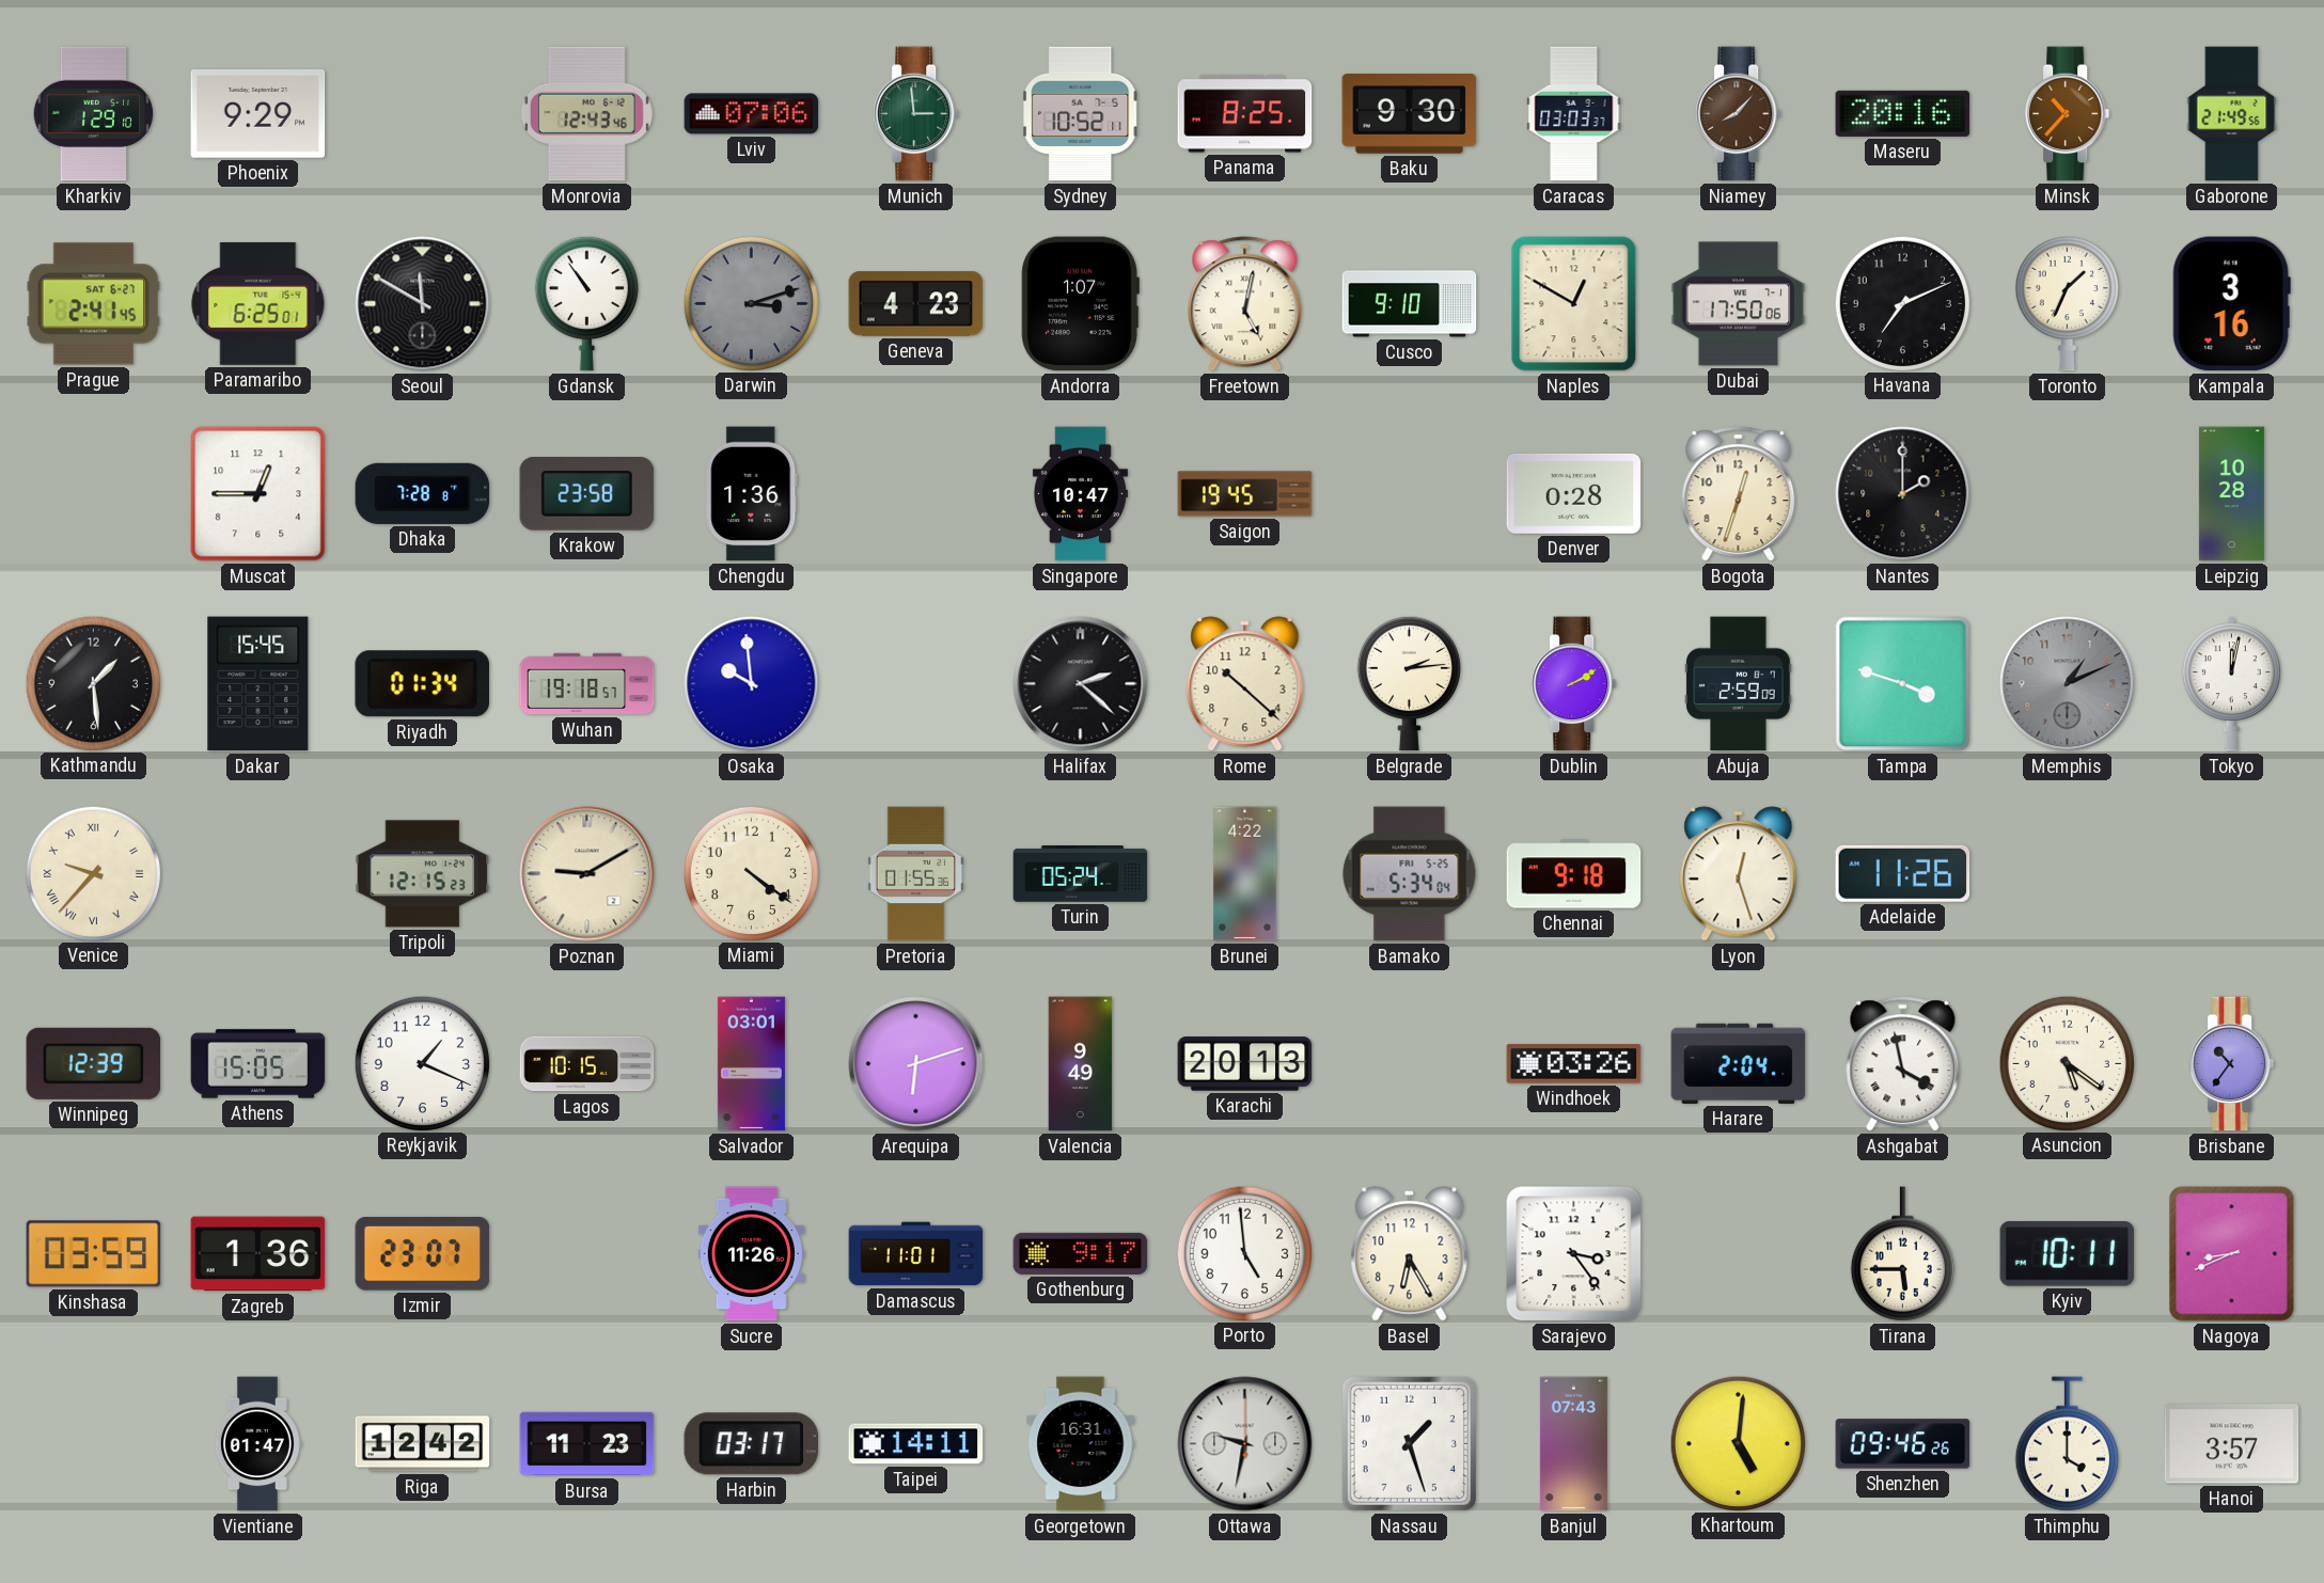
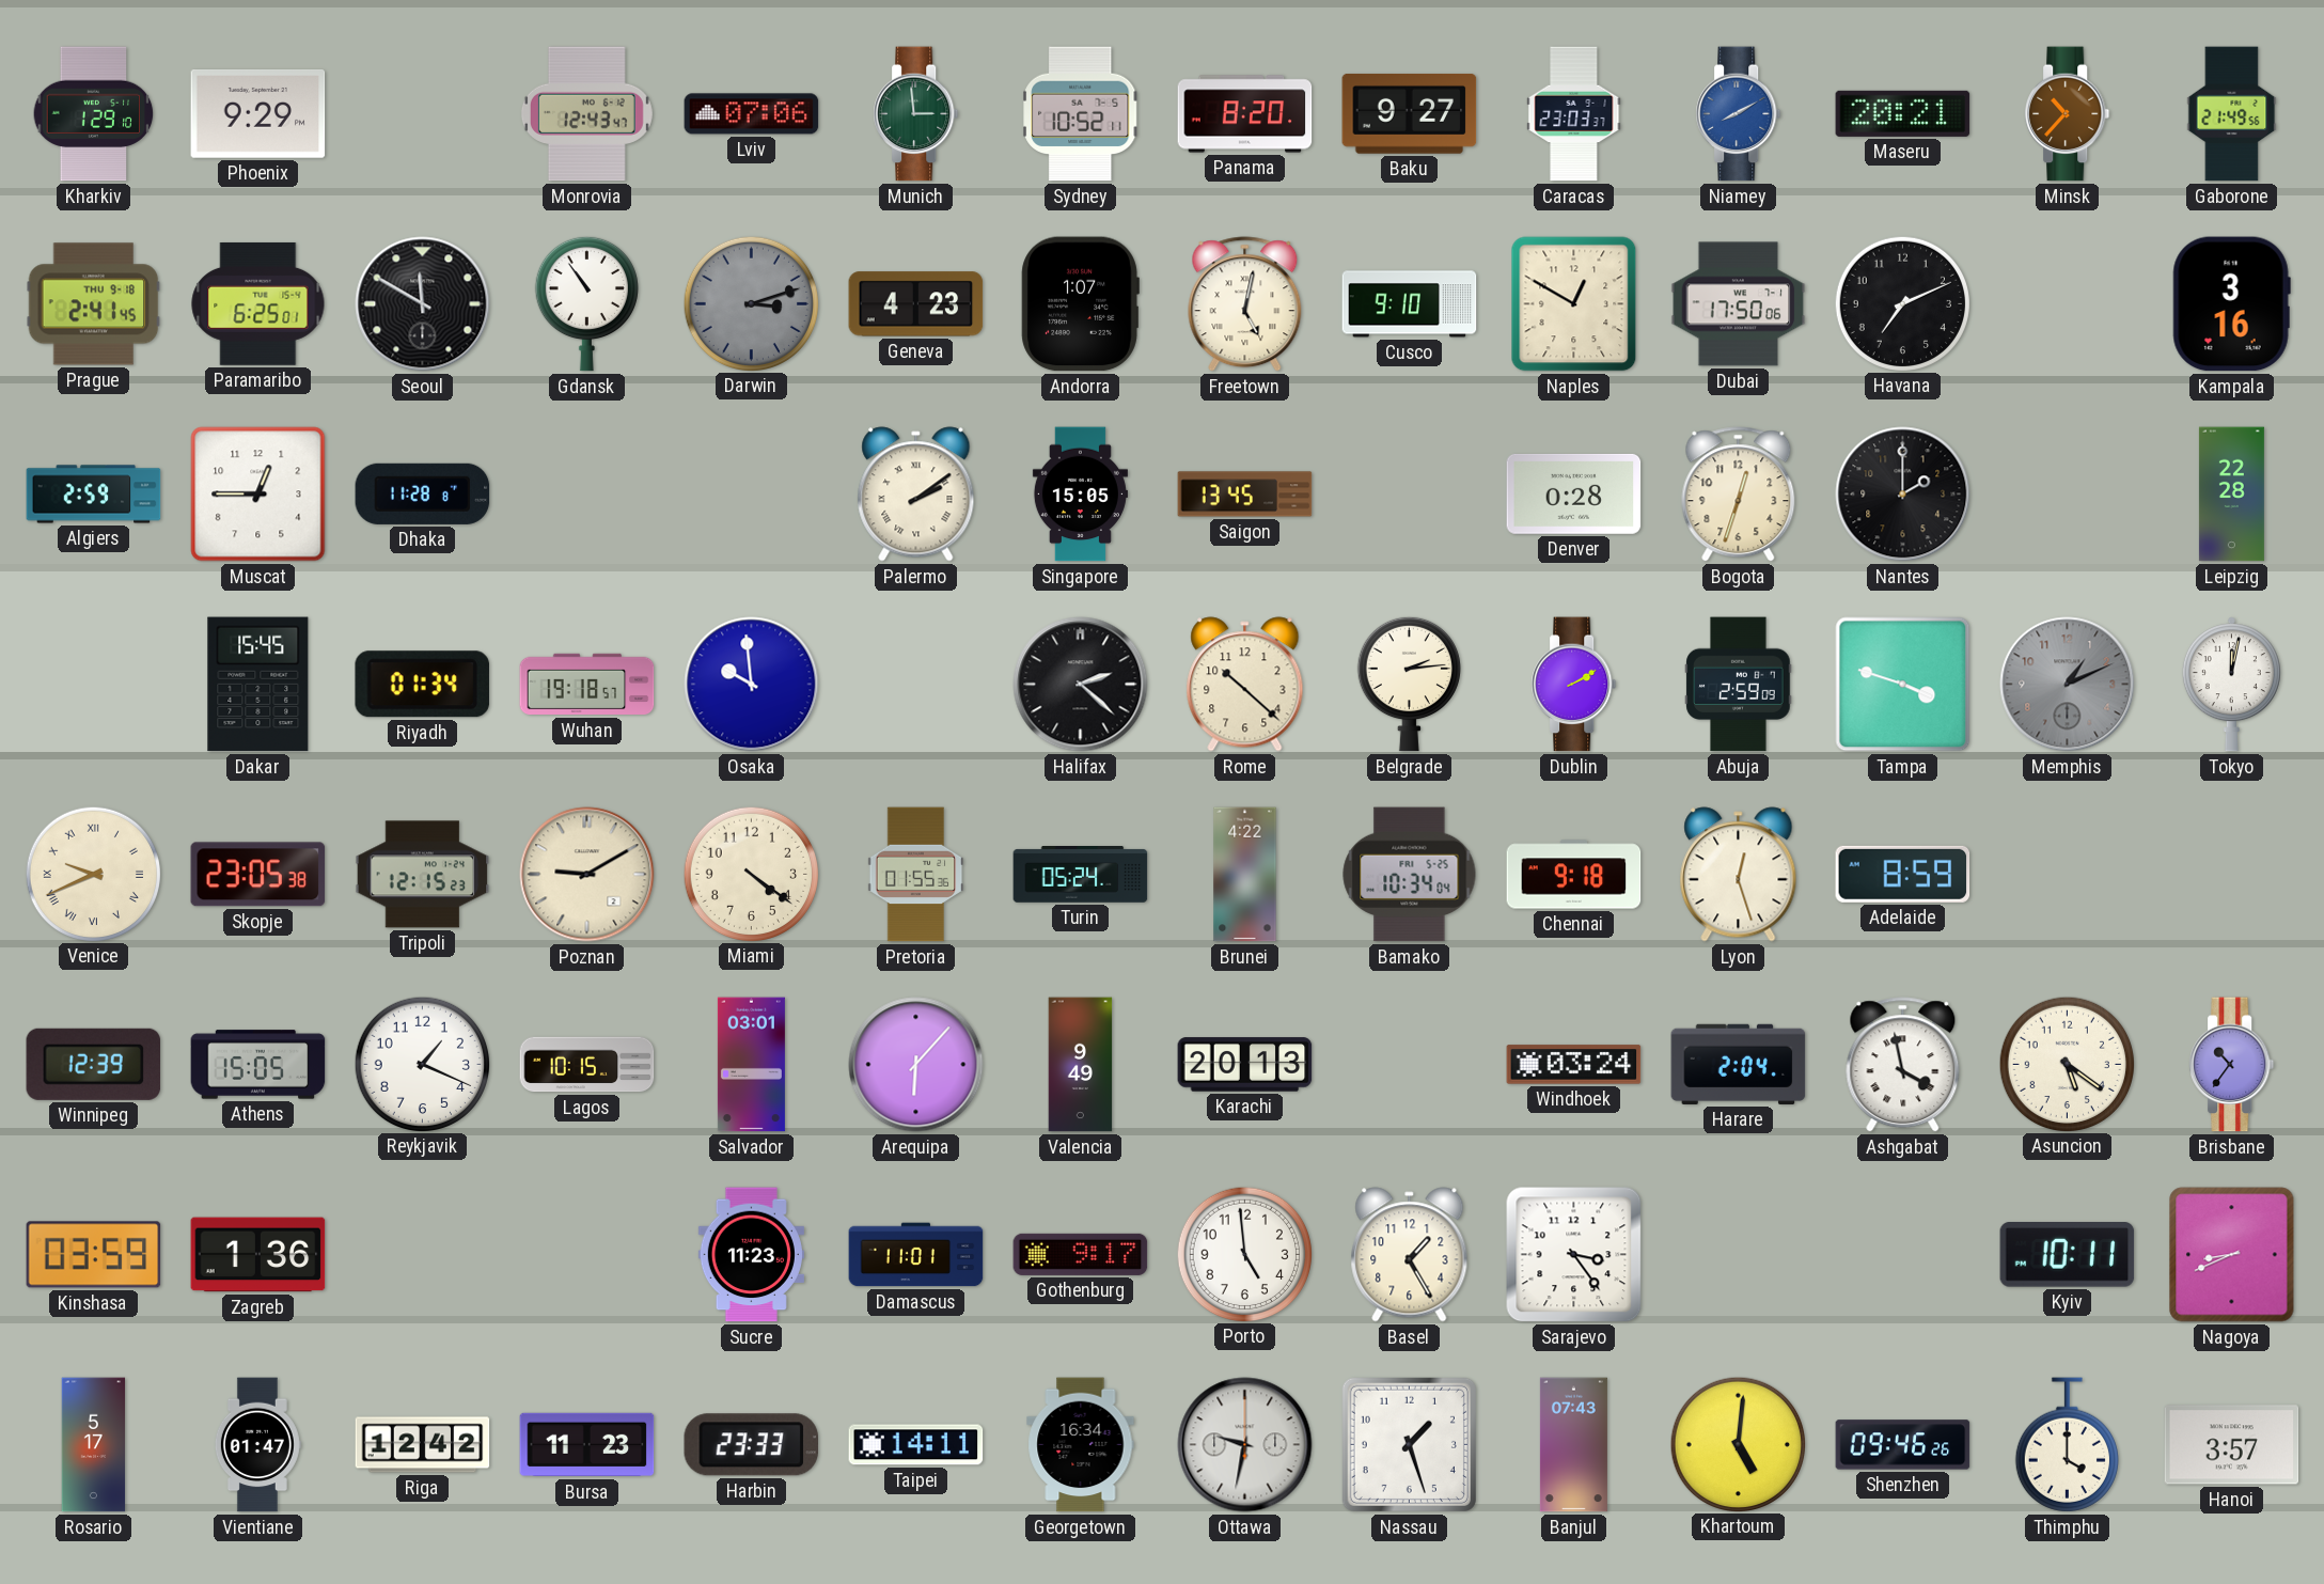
Monrovia: 12:43:46 -> 12:43:47 (586, 114)
Panama: 8:25 -> 8:20 (1245, 114)
Baku: 9:30 -> 9:27 (1410, 114)
Caracas: 03:03 -> 23:03 (1574, 114)
Niamey: 8:07 -> 8:10 (1739, 114)
Niamey dial: brown -> blue (1739, 114)
Maseru: 20:16 -> 20:21 (1903, 113)
Prague date: SAT 6-27 -> THU 9-18 (94, 304)
Toronto: 1:34 -> none (2067, 303)
Algiers: none -> 2:59 (94, 495)
Dhaka: 7:28 -> 11:28 (423, 493)
Krakow: 23:58 -> none (587, 494)
Chengdu: 1:36 -> none (752, 494)
Palermo: none -> 2:09 (916, 495)
Singapore: 10:47 -> 15:05 (1080, 495)
Saigon: 19:45 -> 13:45 (1245, 495)
Leipzig: 10:28 -> 22:28 (2231, 495)
Kathmandu: 1:29 -> none (93, 683)
Venice: 9:37 -> 9:41 (93, 874)
Skopje: none -> 23:05 (258, 875)
Bamako: 5:34 -> 10:34 (1410, 875)
Adelaide: 11:26 -> 8:59 (1903, 874)
Arequipa: 6:12 -> 6:07 (916, 1065)
Windhoek: 03:26 -> 03:24 (1574, 1065)
Izmir: 23:07 -> none (423, 1253)
Sucre: 11:26 -> 11:23 (751, 1255)
Basel: 6:25 -> 1:25 (1410, 1255)
Tirana: 5:45 -> none (1902, 1254)
Rosario: none -> 5:17 (94, 1445)
Harbin: 03:17 -> 23:33 (752, 1445)
Georgetown: 16:31 -> 16:34 (1081, 1445)
